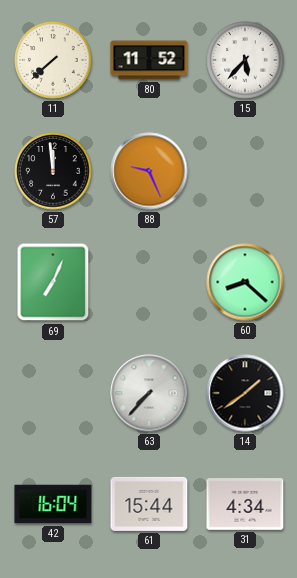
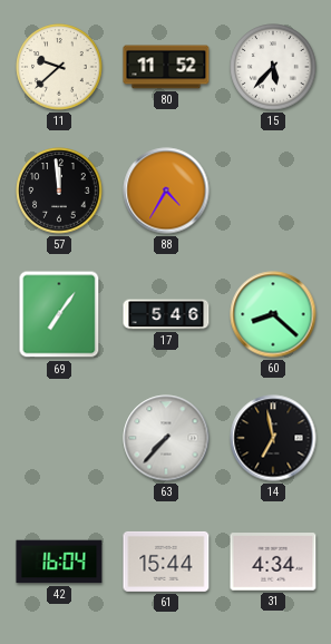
11: 7:38 -> 9:38 (59, 67)
88: 9:26 -> 4:35 (166, 191)
69: 7:04 -> 7:06 (59, 314)
17: none -> 5:46 (166, 314)
14: 1:39 -> 6:58 (273, 438)
